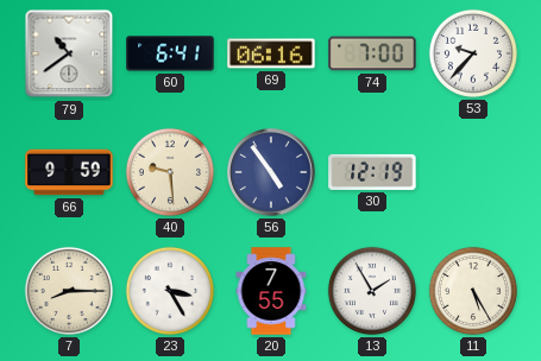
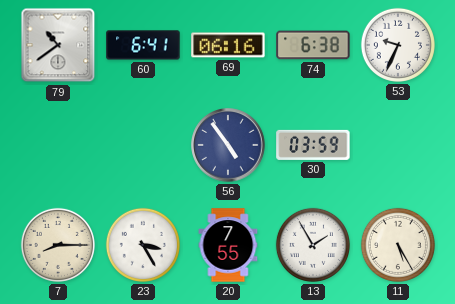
74: 7:00 -> 6:38 (313, 45)
53: 9:37 -> 9:34 (398, 45)
66: 9:59 -> none (69, 172)
40: 9:29 -> none (170, 172)
30: 12:19 -> 03:59 (313, 145)
